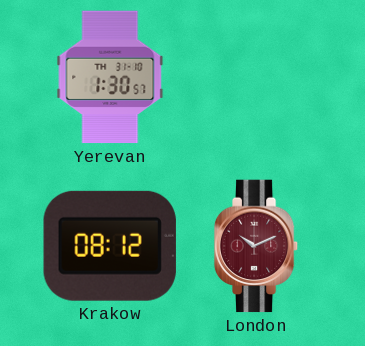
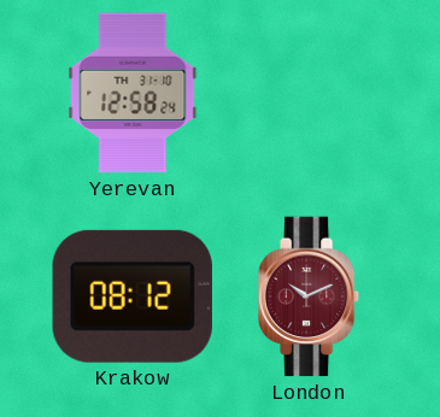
Yerevan: 1:30 -> 12:58 (133, 93)
